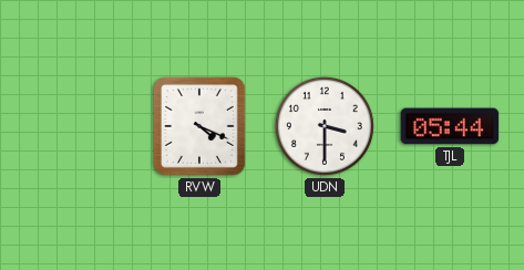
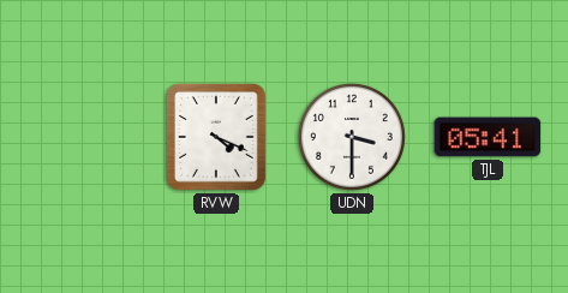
TJL: 05:44 -> 05:41 (488, 137)
